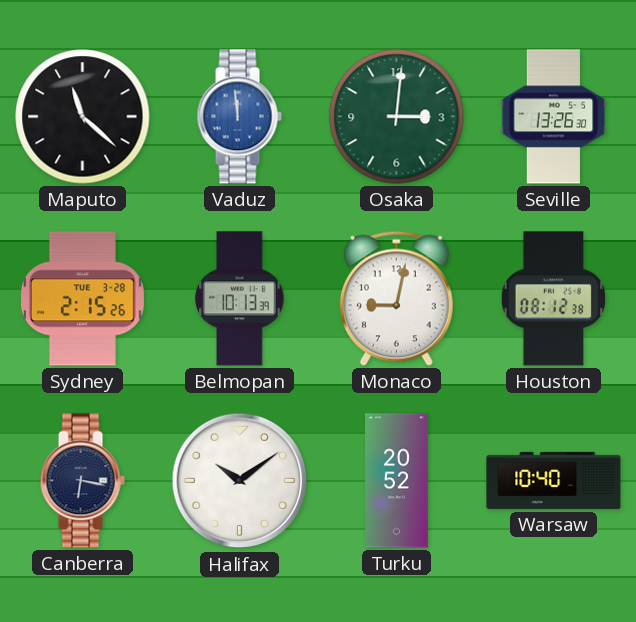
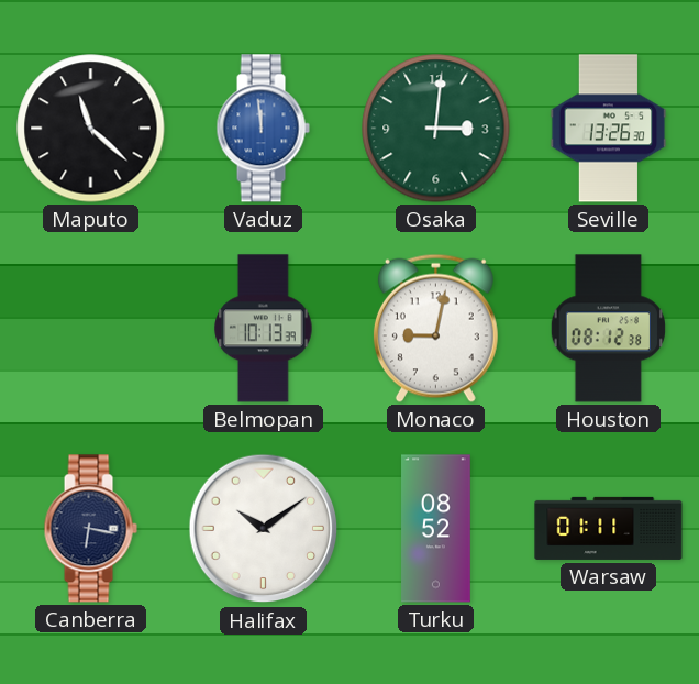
Sydney: 2:15 -> none (82, 299)
Turku: 20:52 -> 08:52 (436, 529)
Warsaw: 10:40 -> 01:11 (609, 528)
